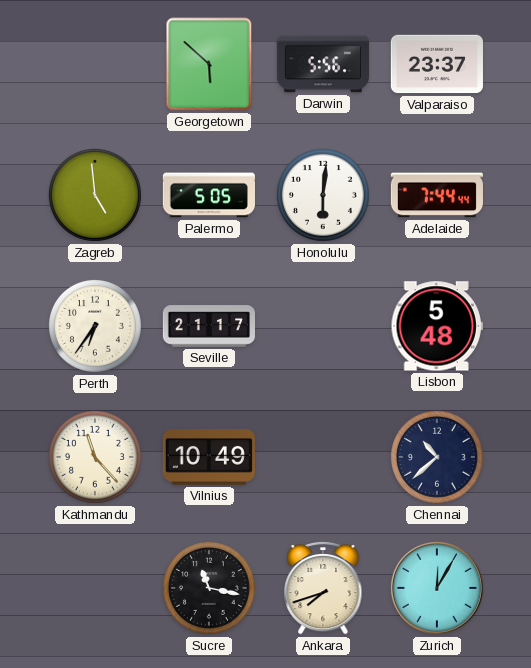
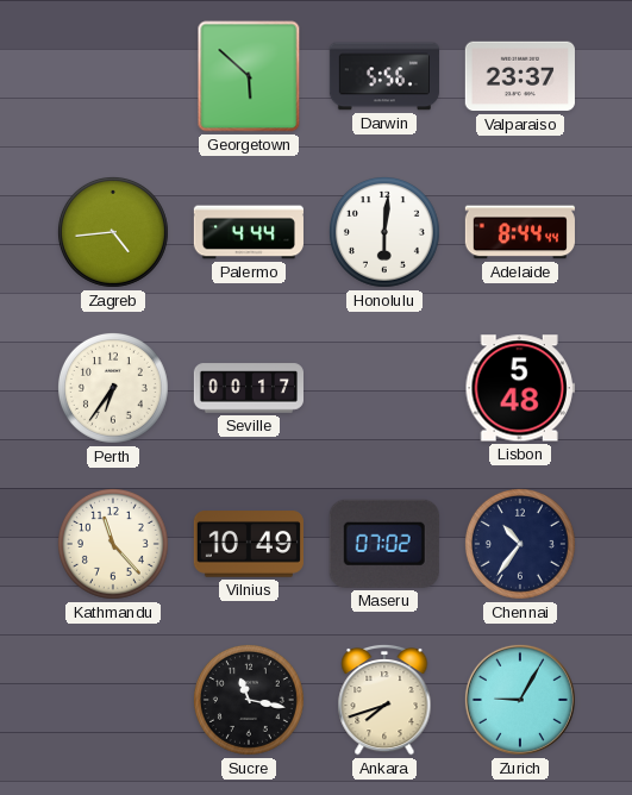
Zagreb: 4:59 -> 4:44 (113, 232)
Palermo: 5:05 -> 4:44 (248, 232)
Adelaide: 7:44 -> 8:44 (520, 232)
Seville: 21:17 -> 00:17 (248, 388)
Maseru: none -> 07:02 (384, 544)
Chennai: 10:38 -> 10:36 (520, 544)
Zurich: 12:05 -> 9:05 (520, 700)
